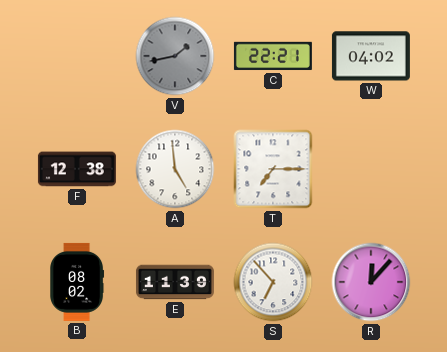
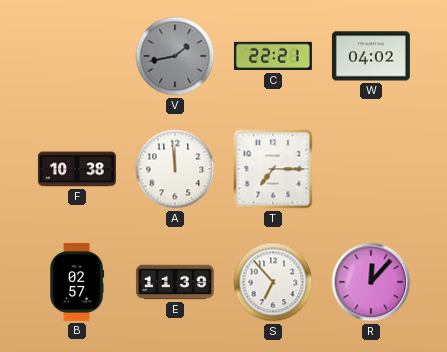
F: 12:38 -> 10:38 (77, 169)
A: 4:59 -> 11:59 (175, 169)
B: 08:02 -> 02:57 (77, 282)
